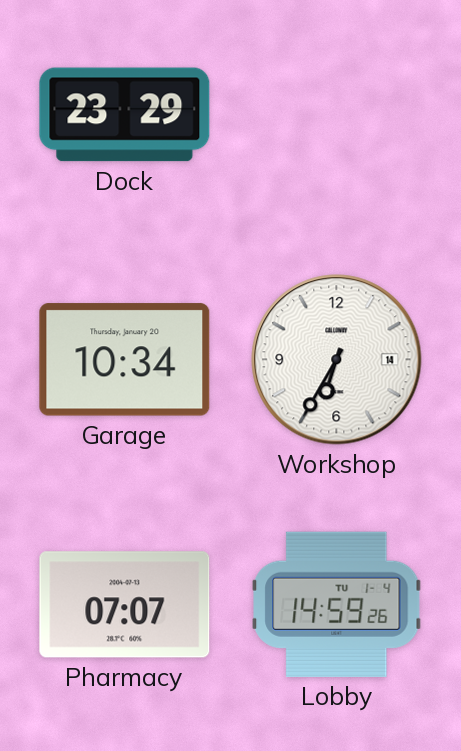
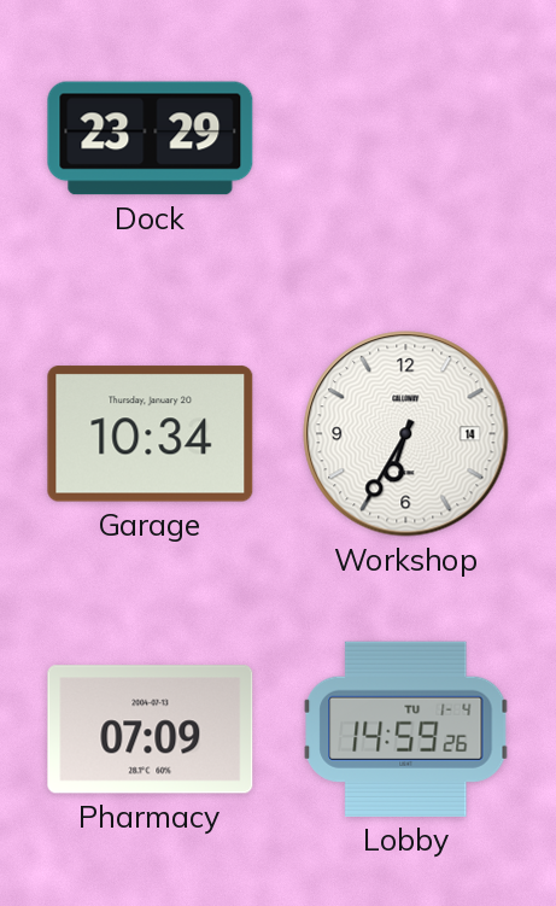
Pharmacy: 07:07 -> 07:09 (151, 730)
